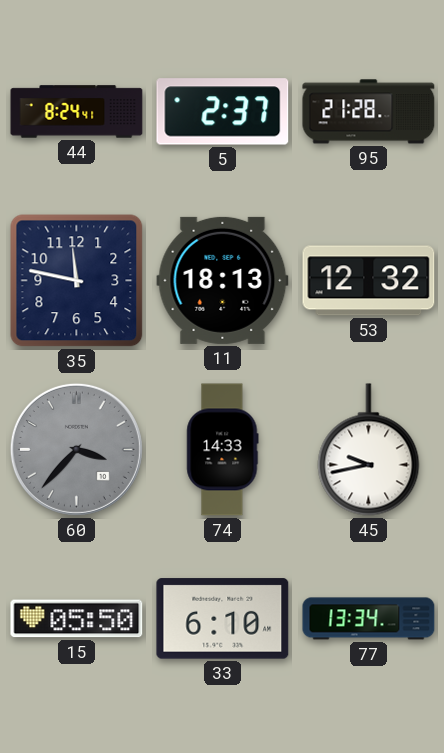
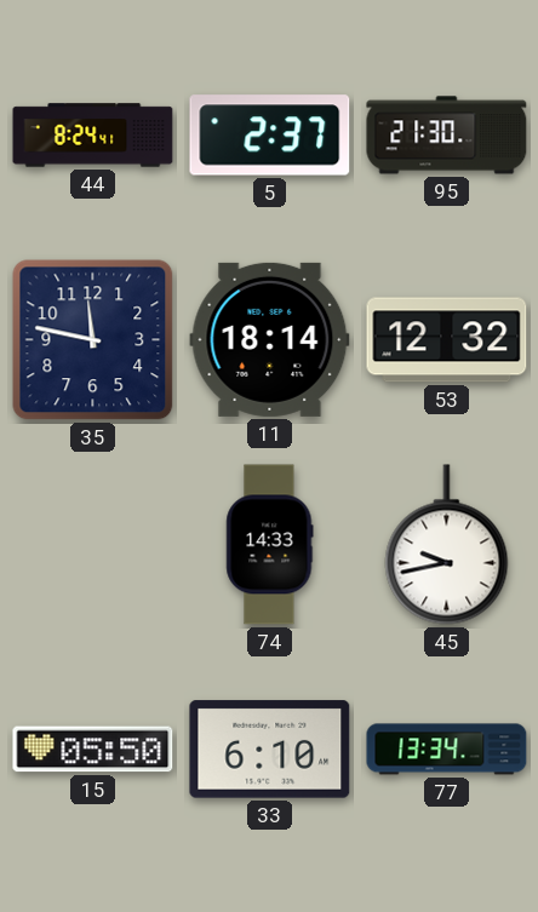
95: 21:28 -> 21:30 (447, 136)
11: 18:13 -> 18:14 (270, 339)
60: 3:37 -> none (76, 449)
